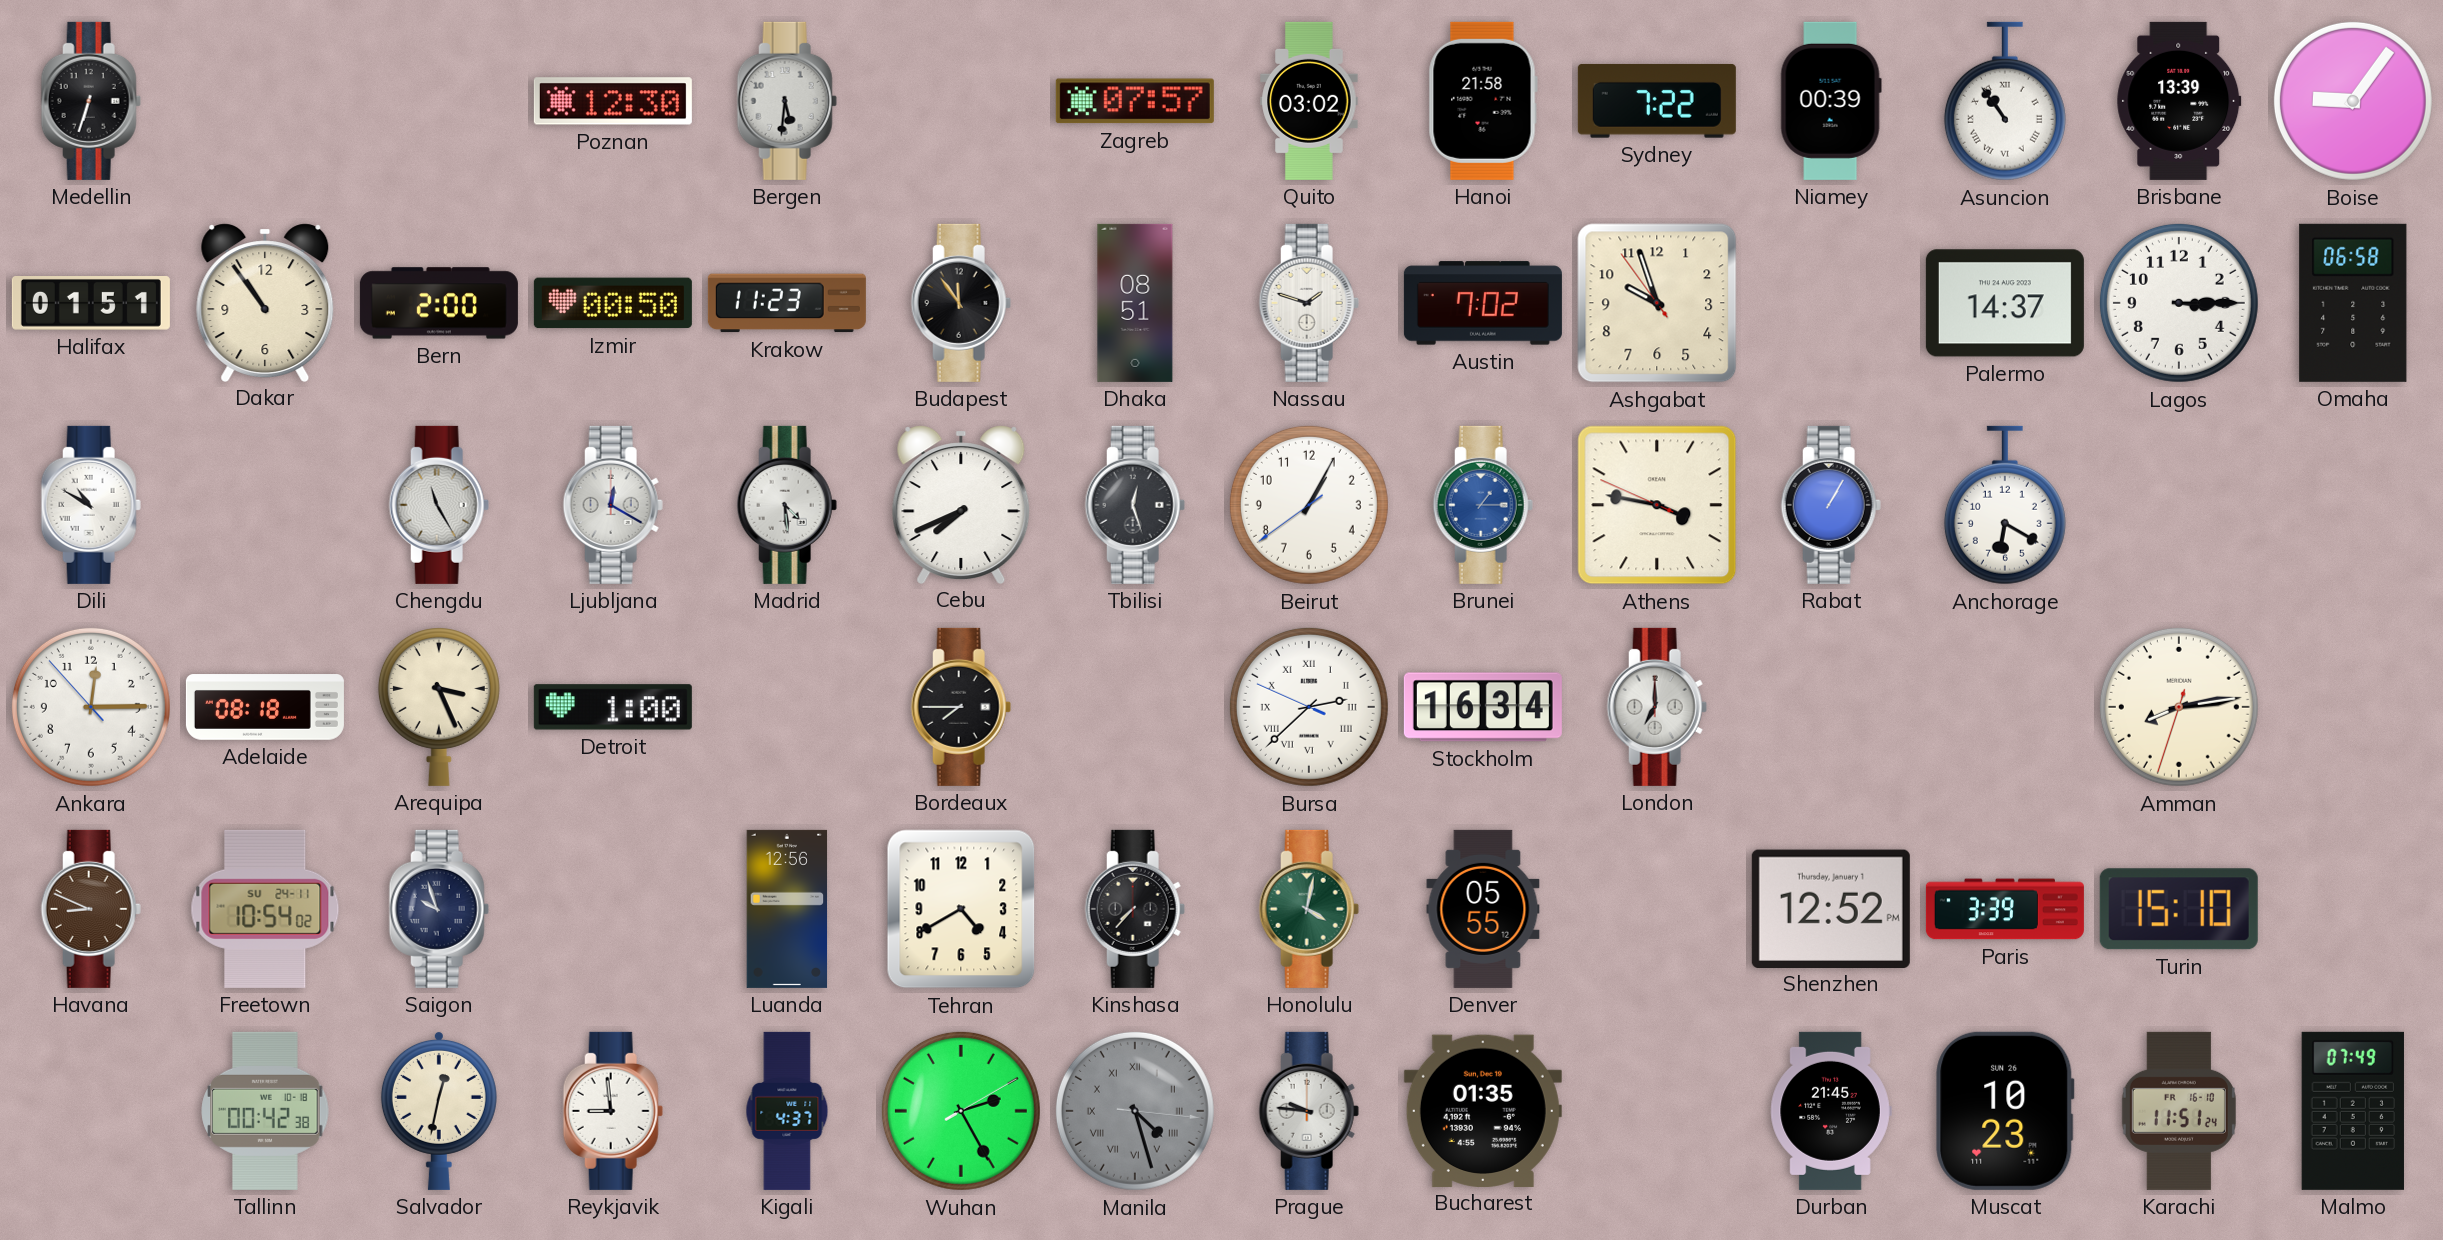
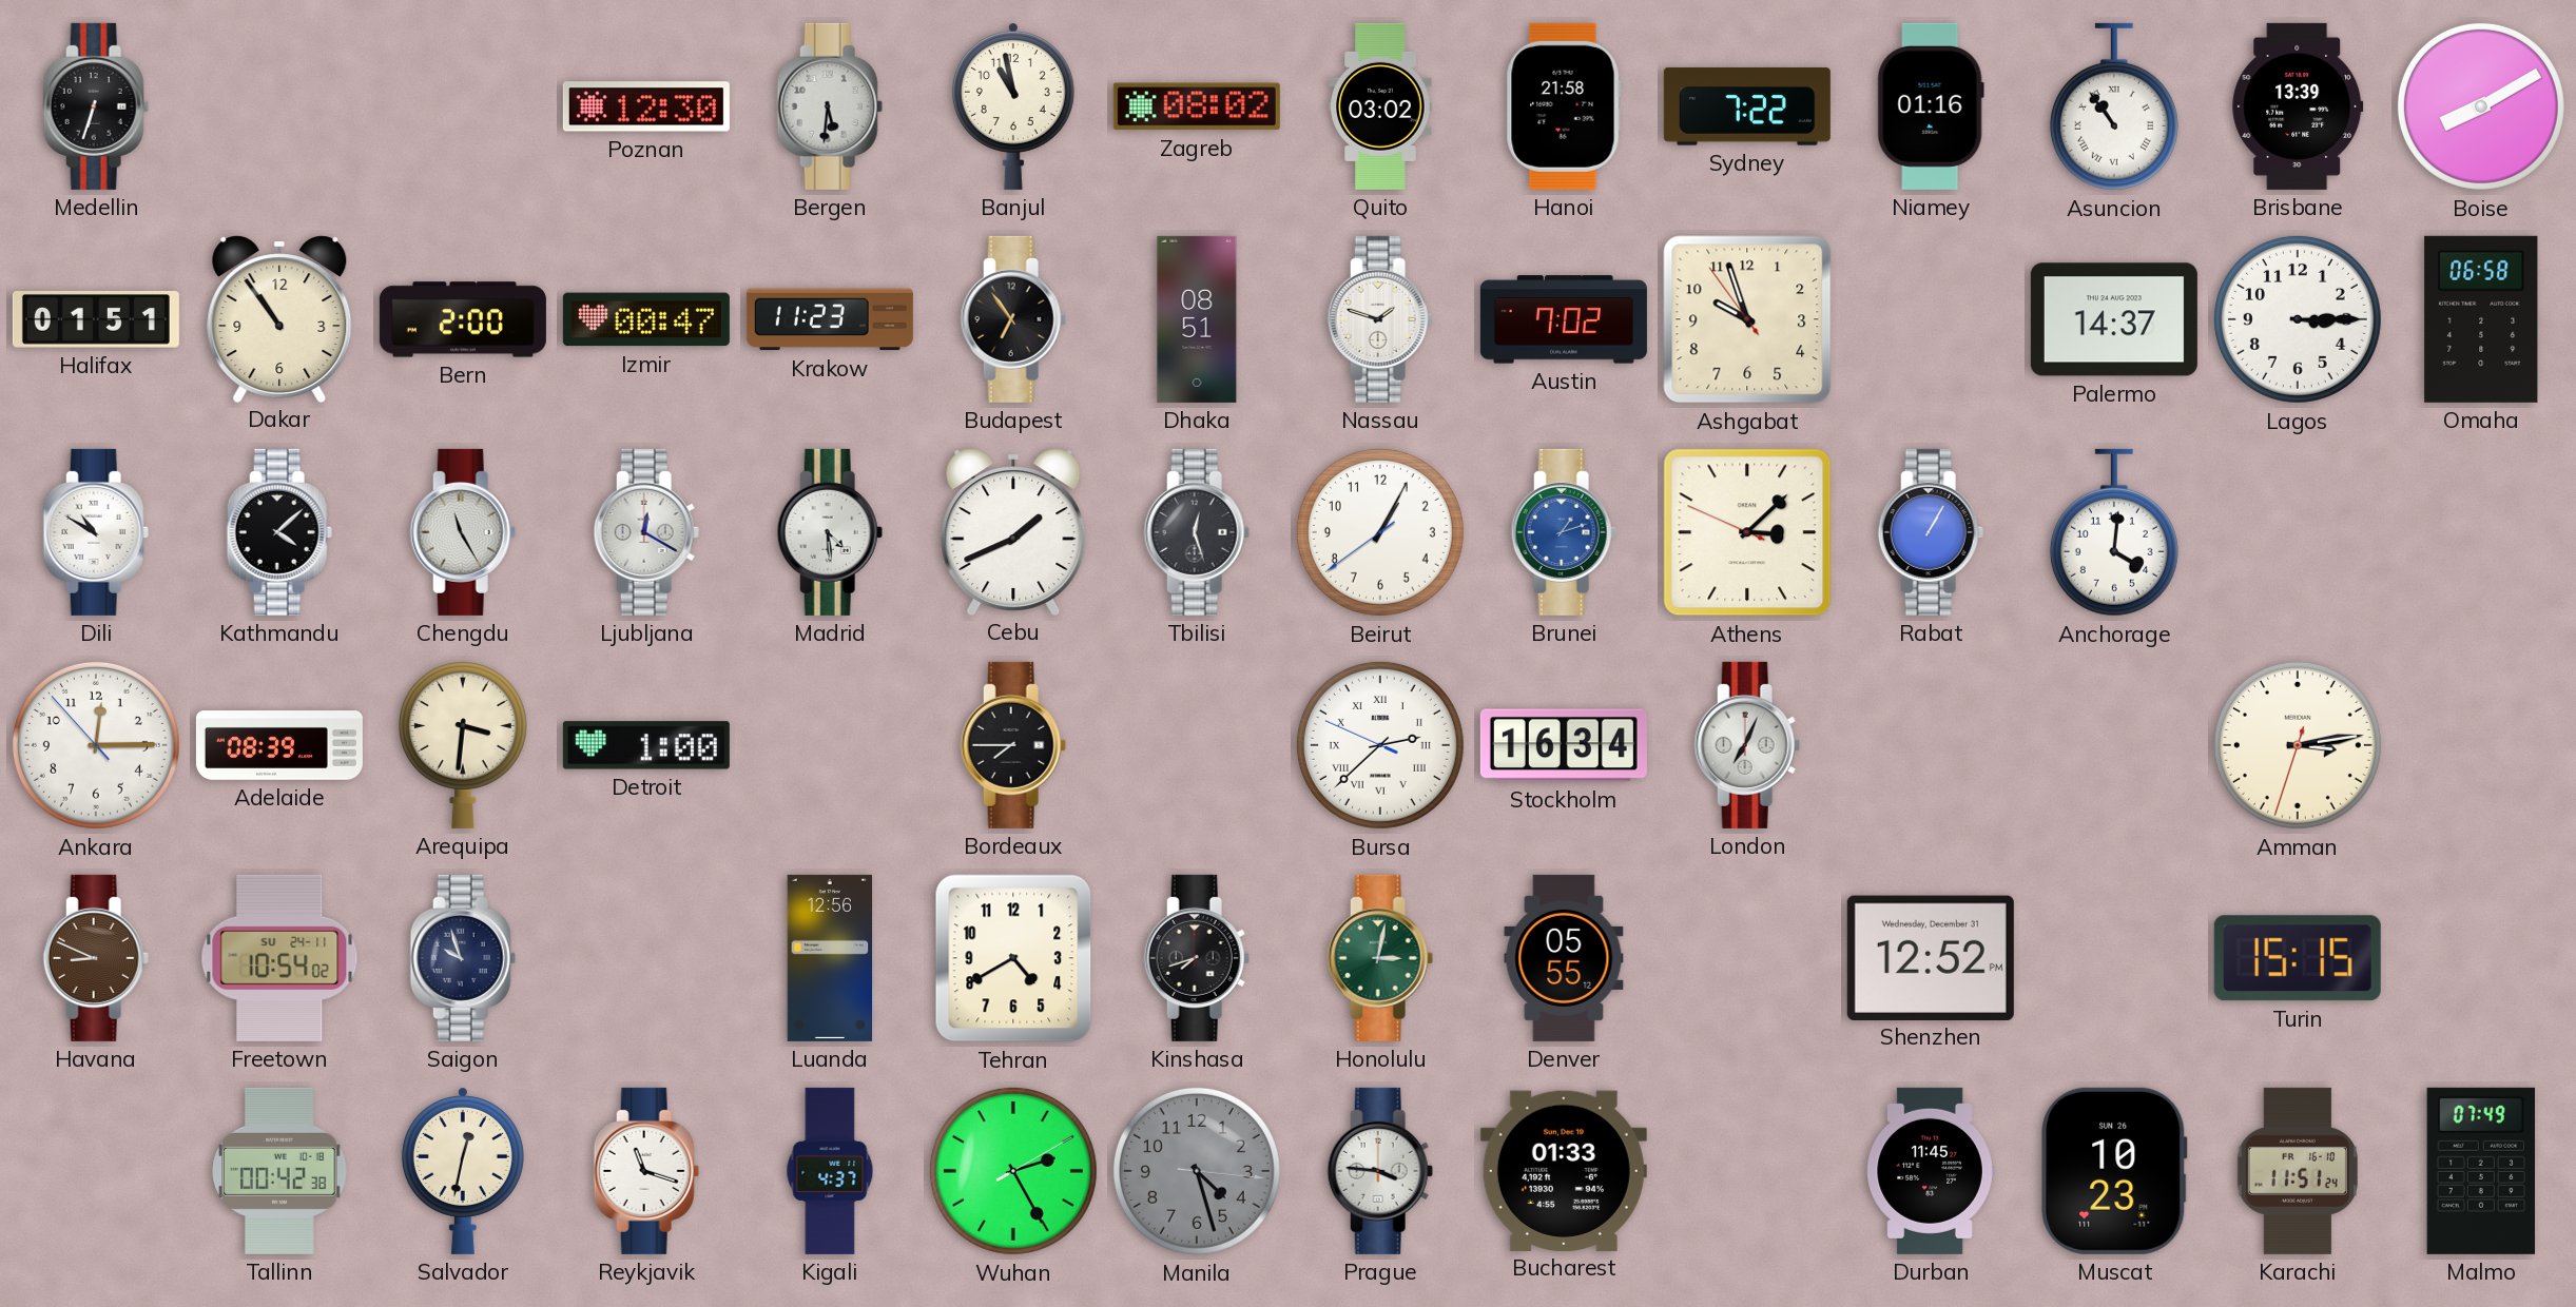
Banjul: none -> 10:58 (1013, 105)
Zagreb: 07:57 -> 08:02 (1197, 106)
Niamey: 00:39 -> 01:16 (1931, 106)
Boise: 9:06 -> 8:10 (2481, 106)
Izmir: 00:50 -> 00:47 (646, 319)
Budapest: 11:54 -> 6:54 (1013, 319)
Kathmandu: none -> 4:08 (279, 532)
Cebu: 7:41 -> 1:41 (1013, 531)
Brunei: 1:15 -> 1:12 (1564, 532)
Athens: 3:46 -> 3:07 (1747, 532)
Anchorage: 6:20 -> 4:01 (2114, 532)
Adelaide: 08:18 -> 08:39 (279, 745)
Arequipa: 3:26 -> 3:31 (463, 745)
London: 7:00 -> 7:04 (1747, 745)
Amman: 8:13 -> 3:13 (2298, 745)
Kinshasa: 7:37 -> 7:42 (1197, 958)
Honolulu: 4:02 -> 3:02 (1380, 958)
Shenzhen date: Thursday, January 1 -> Wednesday, December 31 (1931, 957)
Paris: 3:39 -> none (2005, 909)
Turin: 15:10 -> 15:15 (2298, 958)
Reykjavik: 8:59 -> 11:18 (646, 1171)
Manila numerals: Roman -> Arabic (1197, 1171)
Prague: 9:46 -> 3:46 (1380, 1171)
Bucharest: 01:35 -> 01:33 (1564, 1170)
Durban: 21:45 -> 11:45 (1931, 1171)
